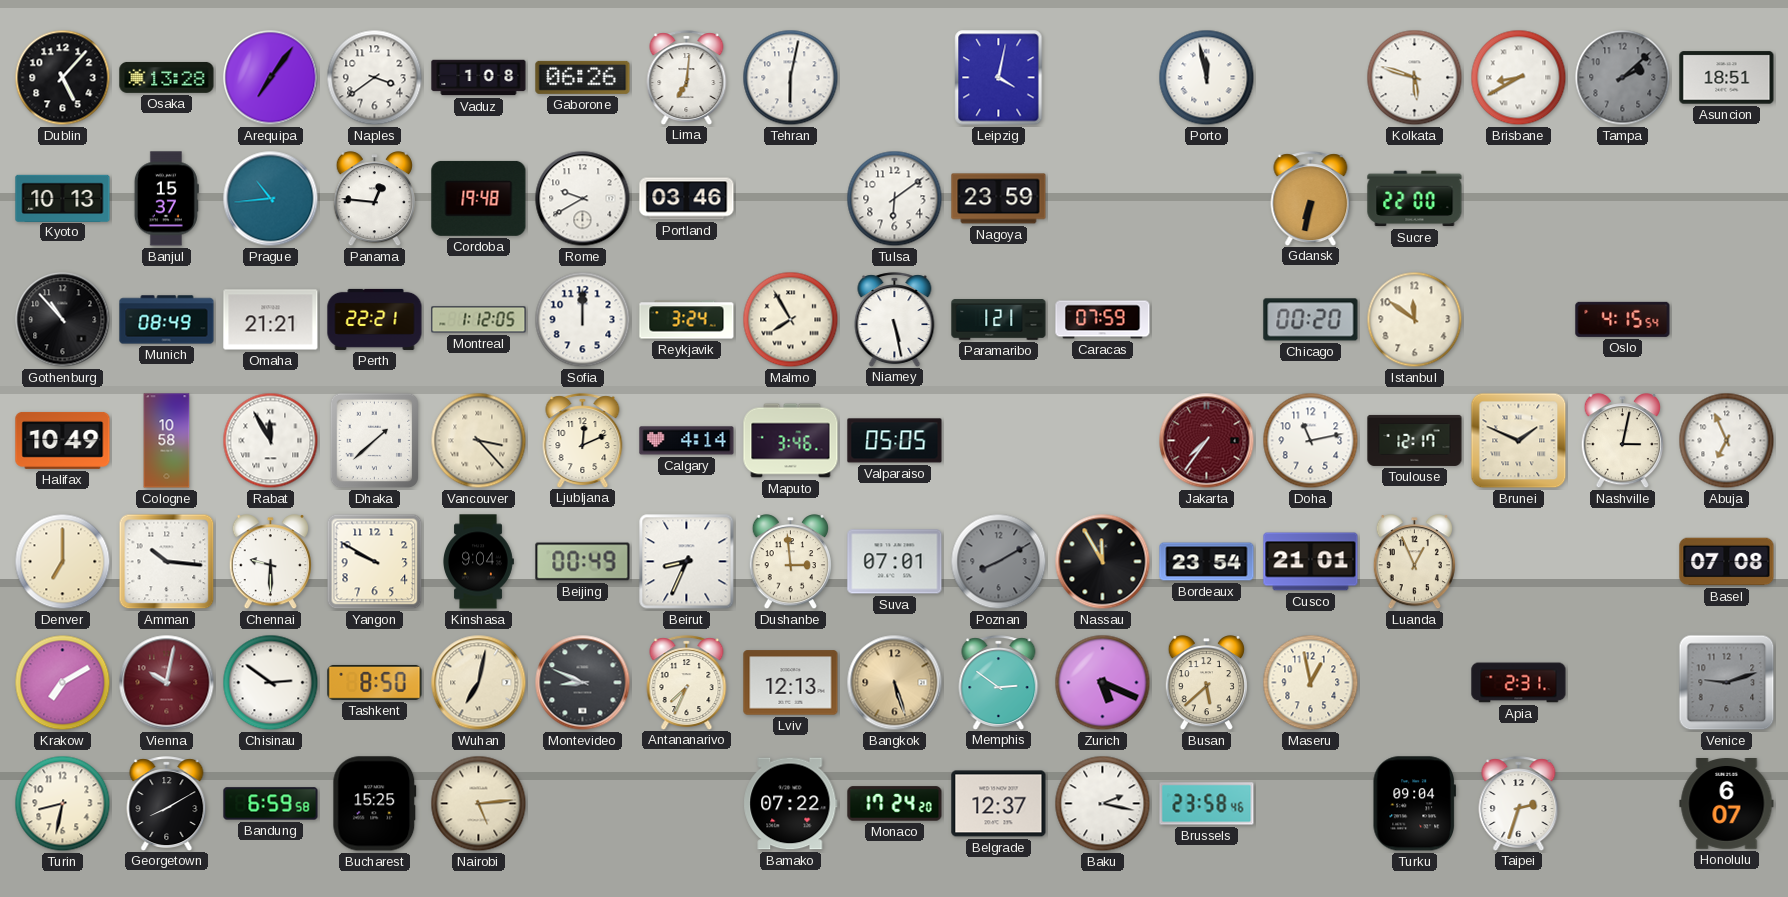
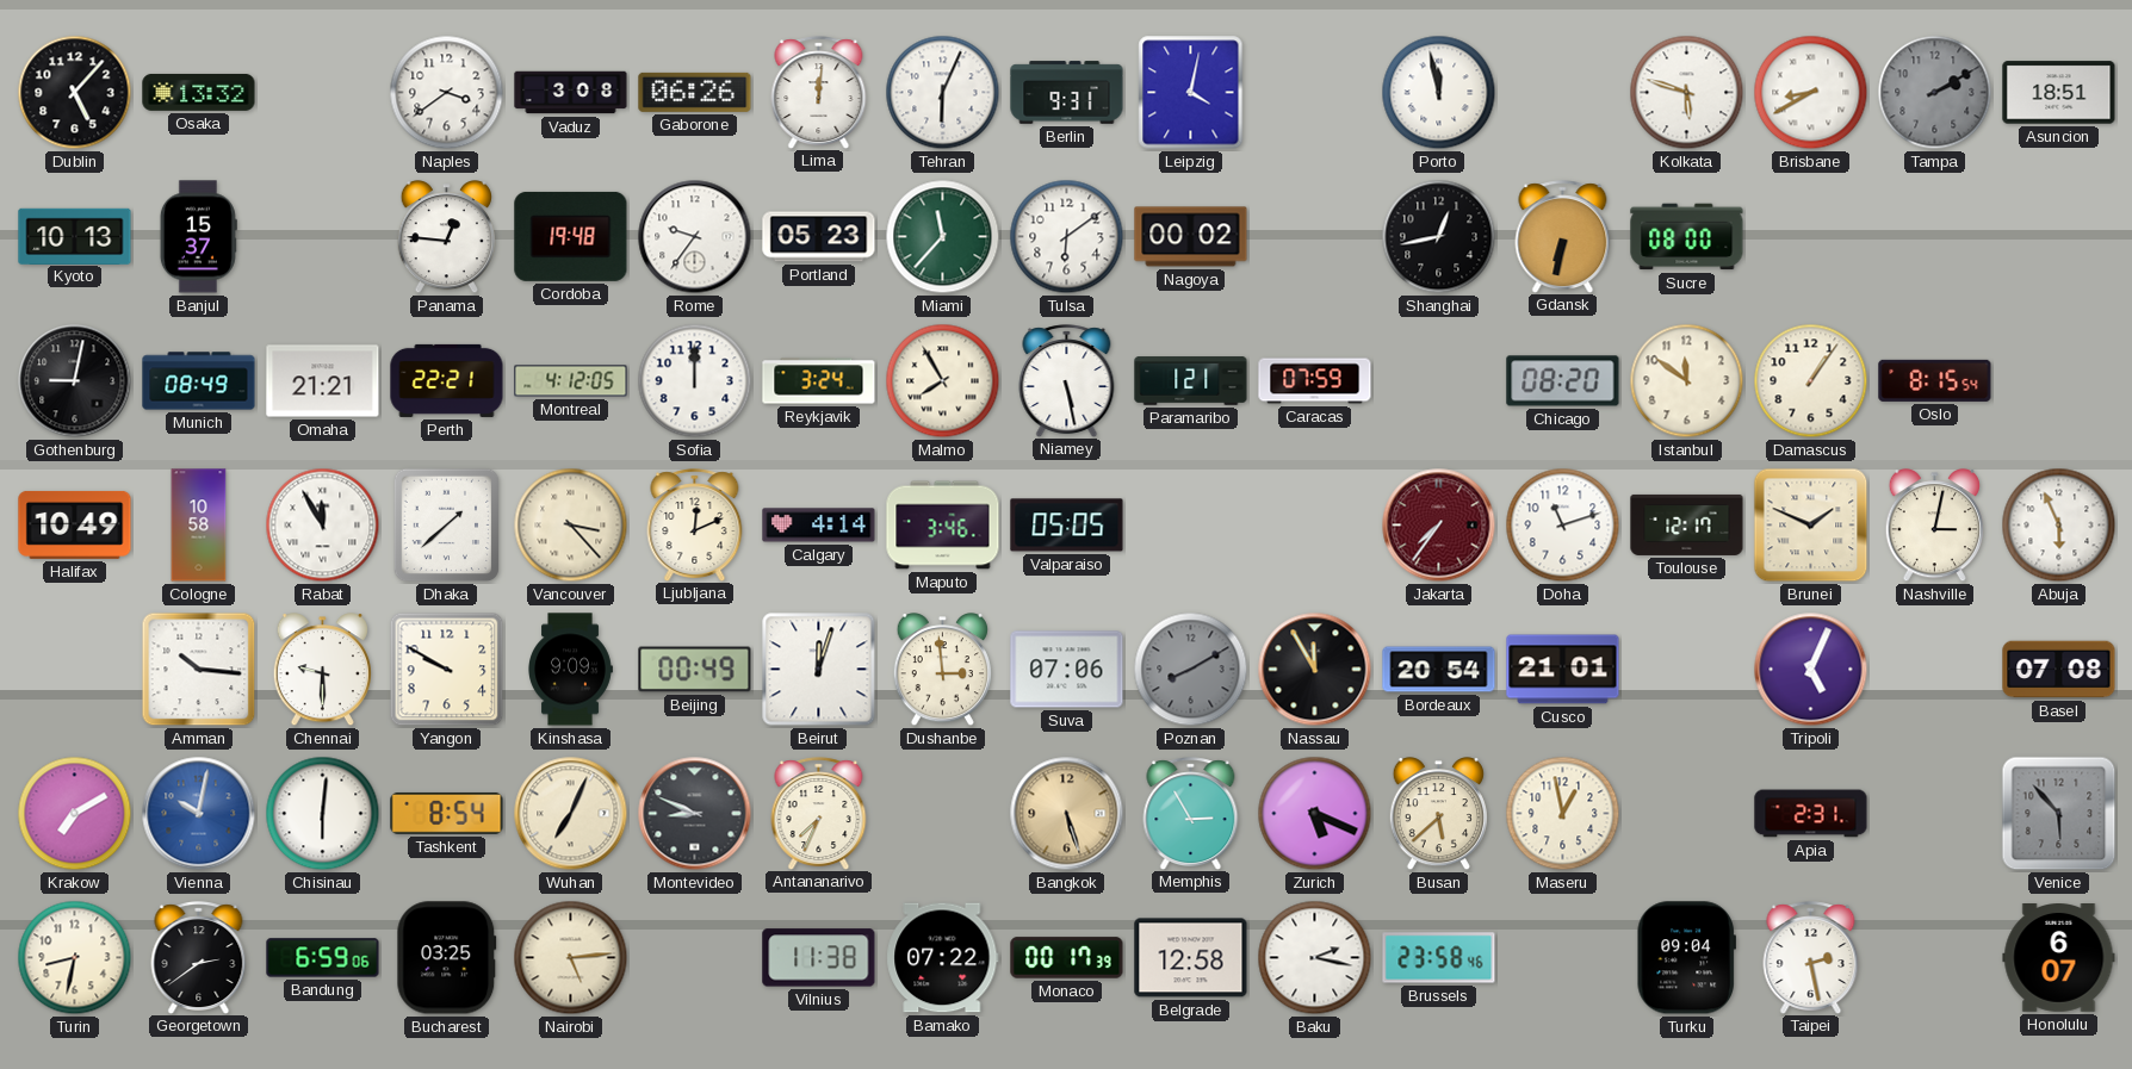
Osaka: 13:28 -> 13:32 (199, 92)
Arequipa: 7:06 -> none (271, 78)
Vaduz: 1:08 -> 3:08 (571, 93)
Lima: 7:01 -> 12:01 (819, 92)
Tehran: 6:02 -> 6:04 (943, 93)
Berlin: none -> 9:31 (1067, 93)
Tampa: 2:08 -> 2:10 (1935, 93)
Prague: 10:44 -> none (271, 199)
Rome: 9:40 -> 9:36 (695, 237)
Portland: 03:46 -> 05:23 (819, 237)
Miami: none -> 11:37 (943, 237)
Nagoya: 23:59 -> 00:02 (1191, 237)
Shanghai: none -> 12:43 (1439, 237)
Sucre: 22:00 -> 08:00 (1687, 237)
Gothenburg: 10:53 -> 9:02 (75, 381)
Montreal: 1:12 -> 4:12 (571, 381)
Chicago: 00:20 -> 08:20 (1563, 381)
Damascus: none -> 1:06 (1811, 381)
Oslo: 4:15 -> 8:15 (1935, 380)
Doha: 11:13 -> 11:12 (1563, 526)
Abuja: 6:56 -> 5:56 (2059, 526)
Denver: 7:00 -> none (63, 562)
Kinshasa: 9:04 -> 9:09 (570, 670)
Beirut: 8:34 -> 12:03 (819, 670)
Suva: 07:01 -> 07:06 (1067, 670)
Bordeaux: 23:54 -> 20:54 (1439, 670)
Luanda: 12:56 -> none (1414, 562)
Tripoli: none -> 5:04 (1811, 670)
Vienna dial: burgundy -> blue (199, 814)
Chisinau: 2:51 -> 6:01 (323, 814)
Tashkent: 8:50 -> 8:54 (447, 813)
Wuhan: 7:02 -> 7:04 (571, 814)
Lviv: 12:13 -> none (791, 683)
Memphis: 2:51 -> 2:55 (1191, 813)
Venice: 9:12 -> 5:53 (2059, 814)
Georgetown: 8:10 -> 2:39 (199, 957)
Bandung: 6:59:58 -> 6:59:06 (323, 958)
Bucharest: 15:25 -> 03:25 (447, 958)
Vilnius: none -> 11:38 (819, 958)
Monaco: 17:24 -> 00:17 (1067, 958)
Belgrade: 12:37 -> 12:58 (1191, 958)
Taipei: 2:33 -> 2:28 (1811, 957)
